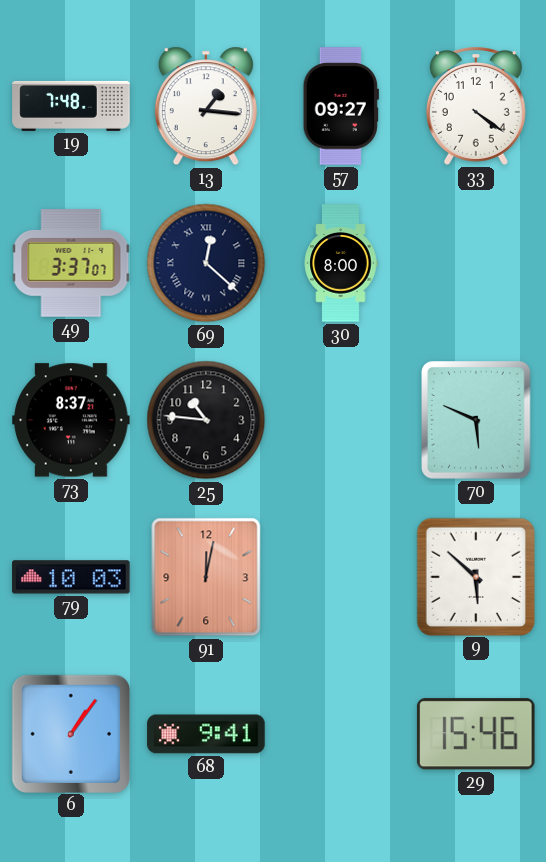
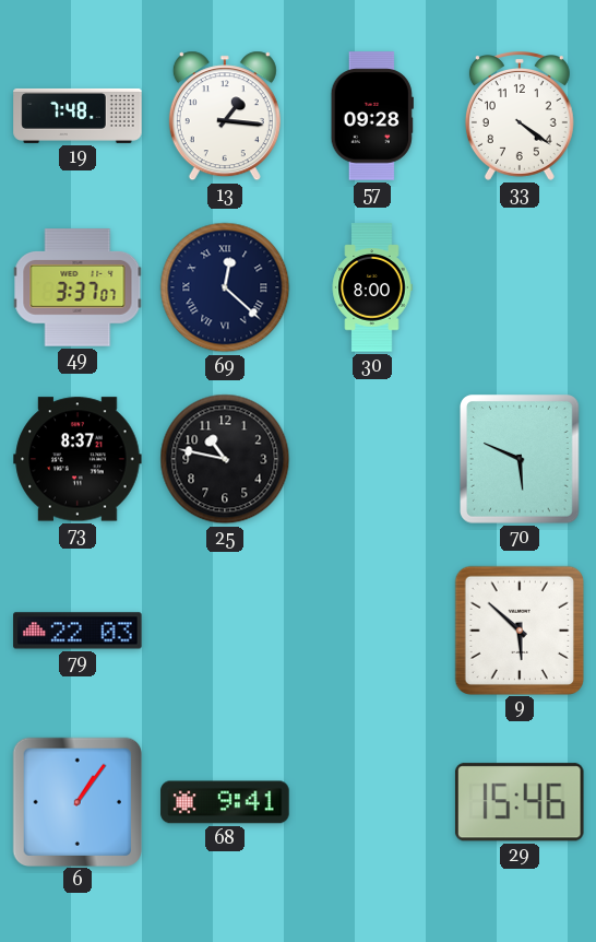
57: 09:27 -> 09:28 (372, 116)
25: 10:46 -> 10:47 (225, 459)
79: 10:03 -> 22:03 (78, 631)
91: 12:02 -> none (206, 577)
